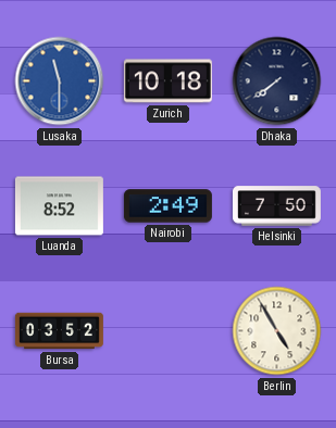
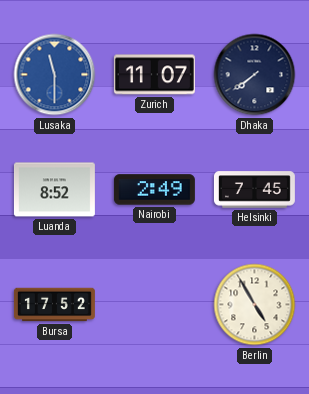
Zurich: 10:18 -> 11:07 (154, 75)
Helsinki: 7:50 -> 7:45 (254, 190)
Bursa: 03:52 -> 17:52 (54, 305)
